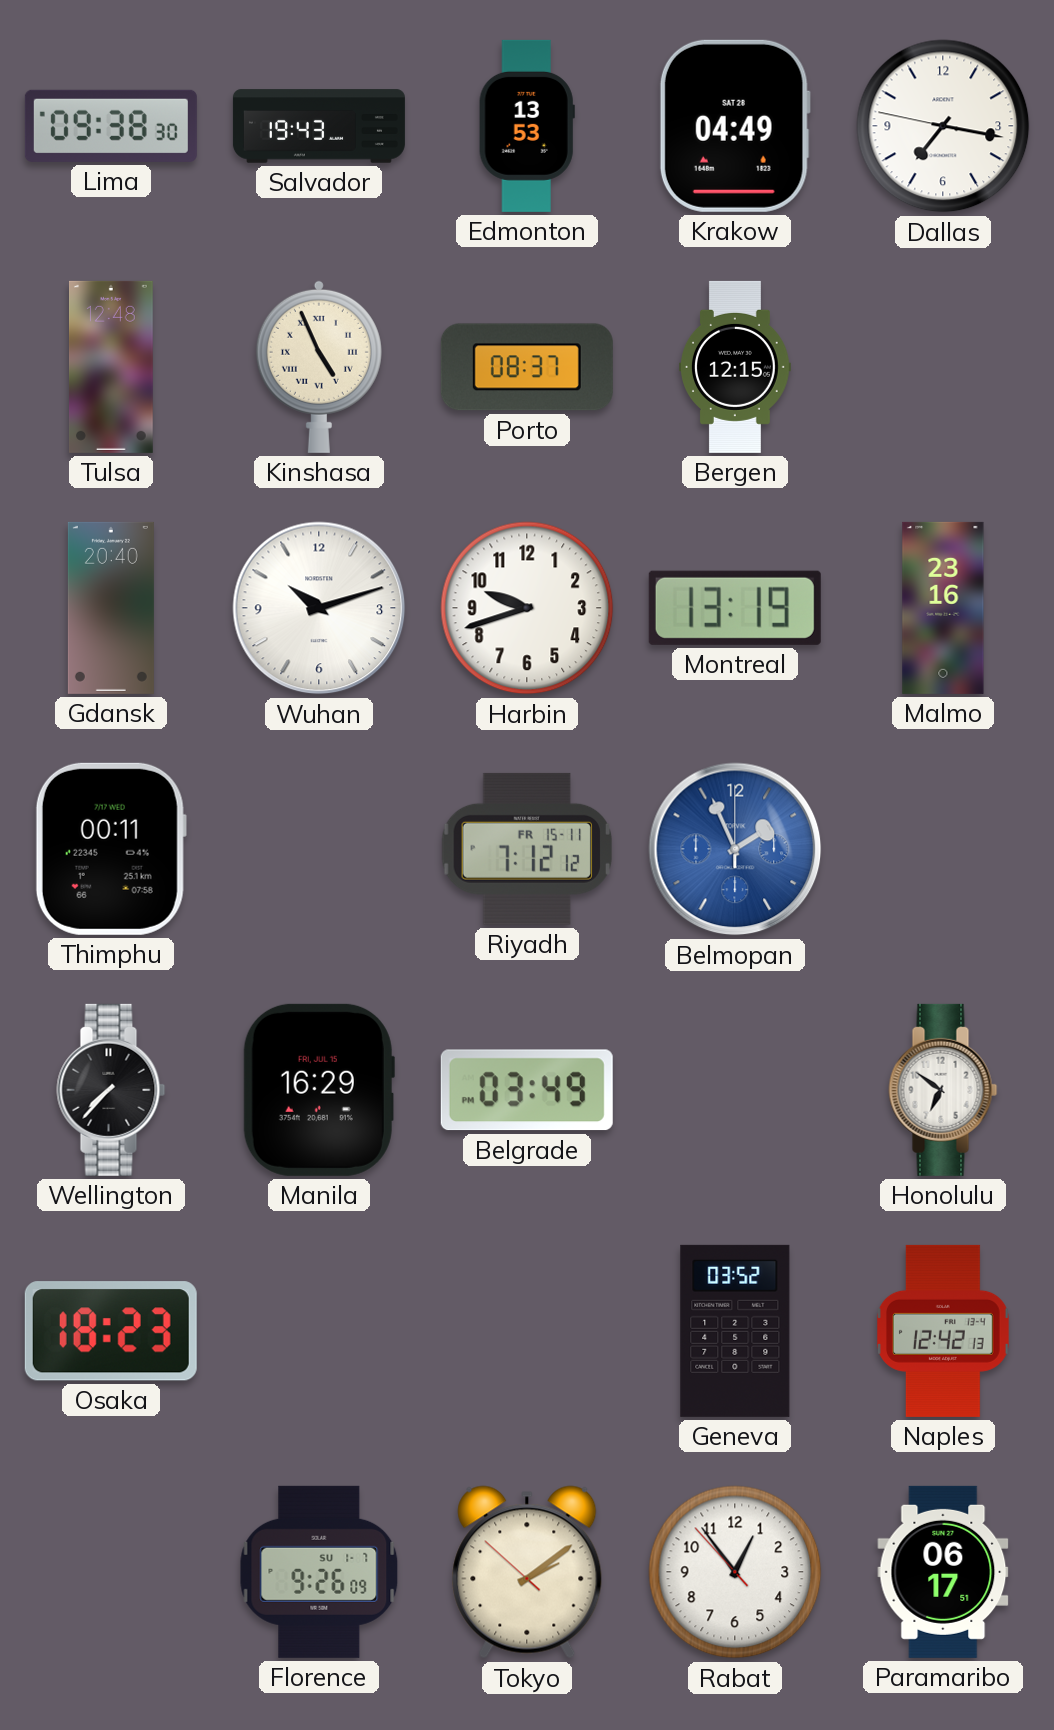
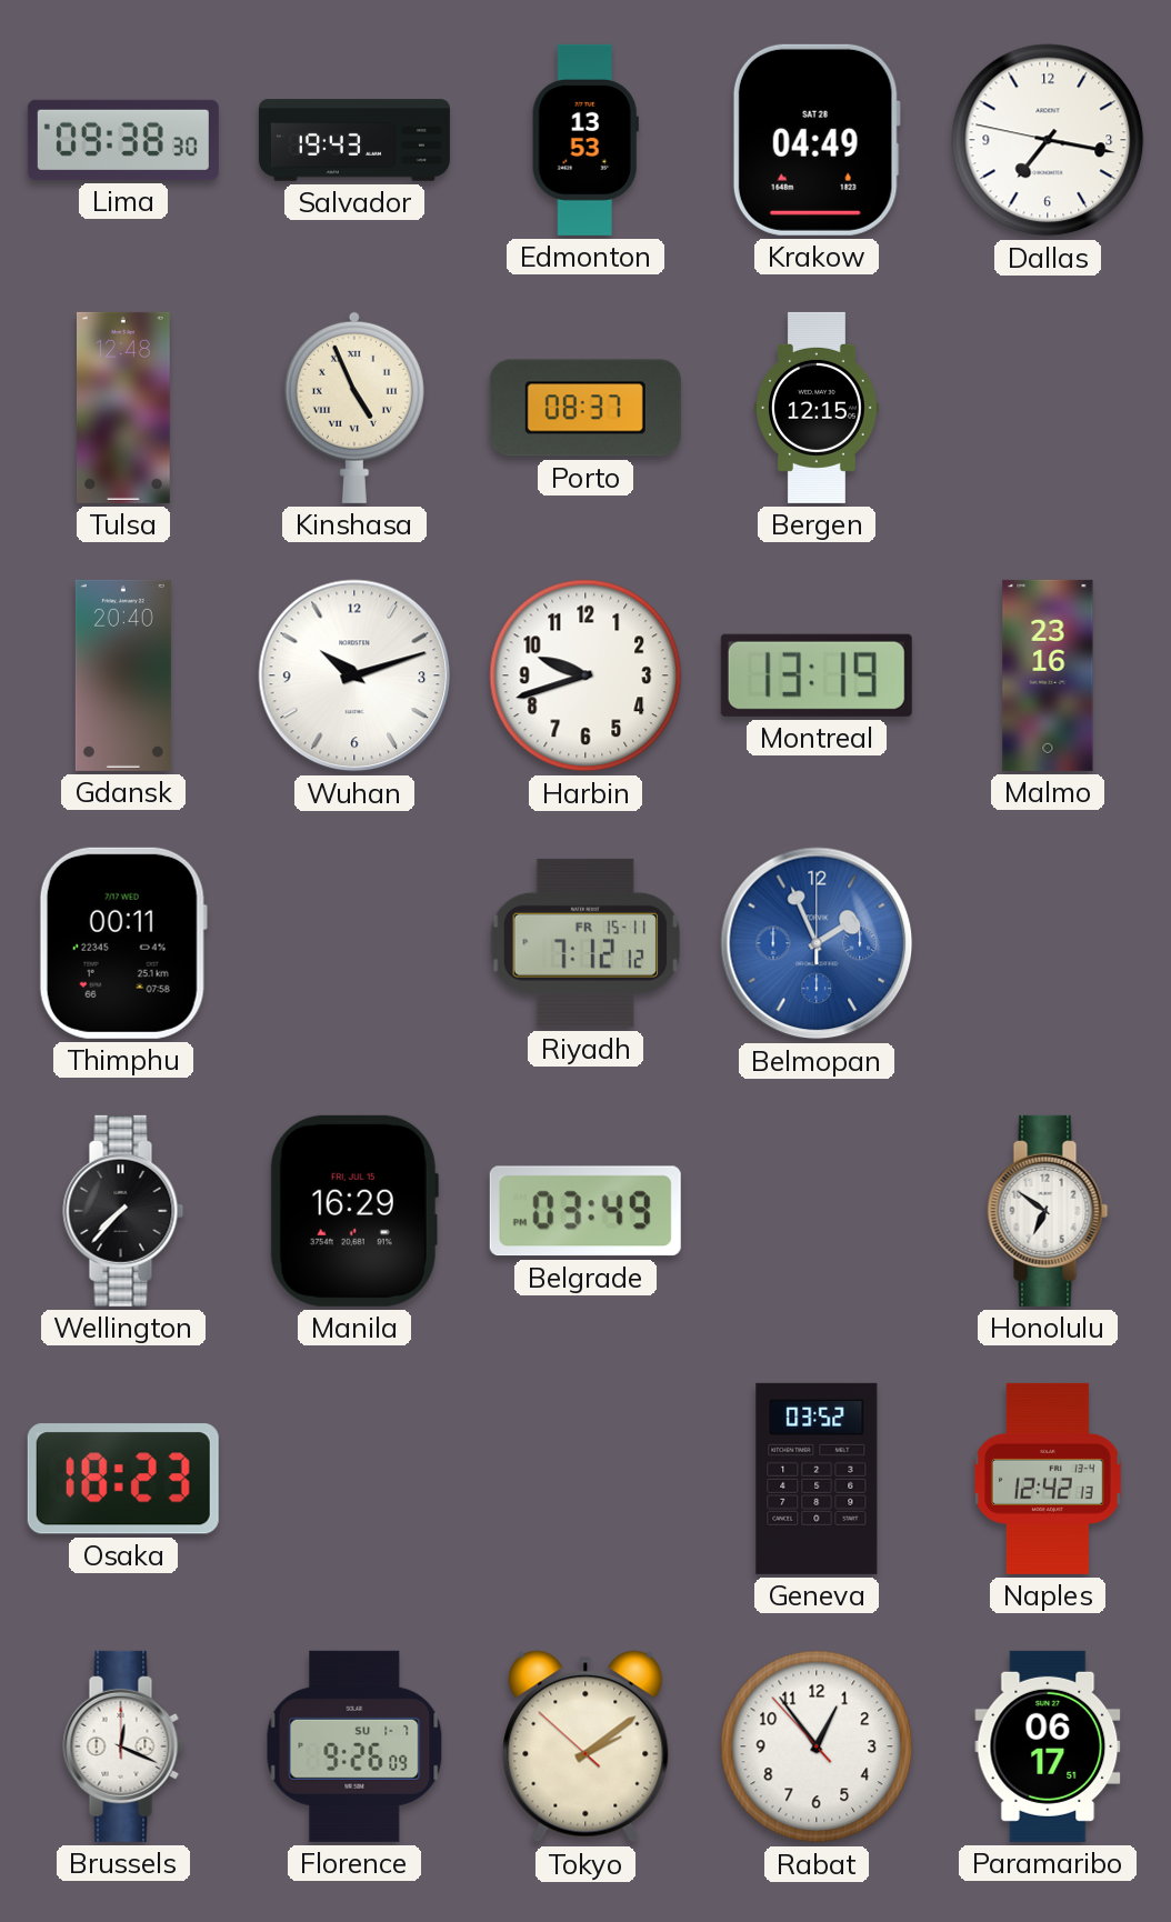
Brussels: none -> 12:19 (123, 1746)
